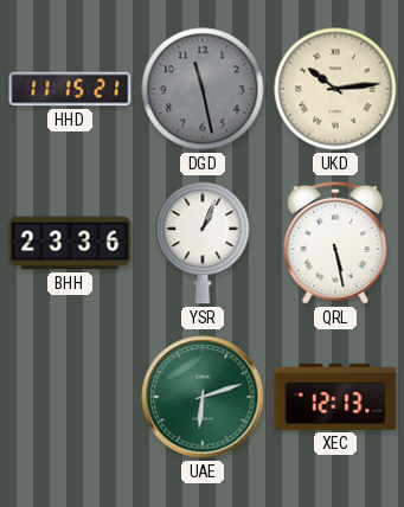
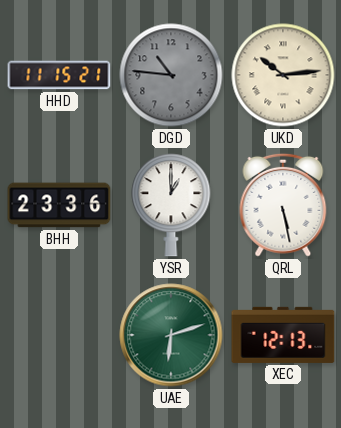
DGD: 11:28 -> 10:46 (171, 75)
YSR: 1:04 -> 1:00 (171, 205)
